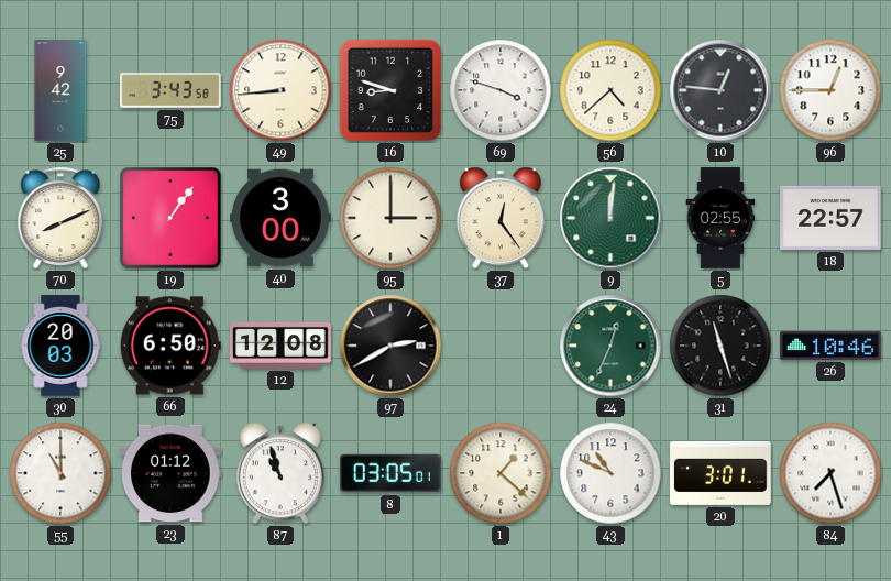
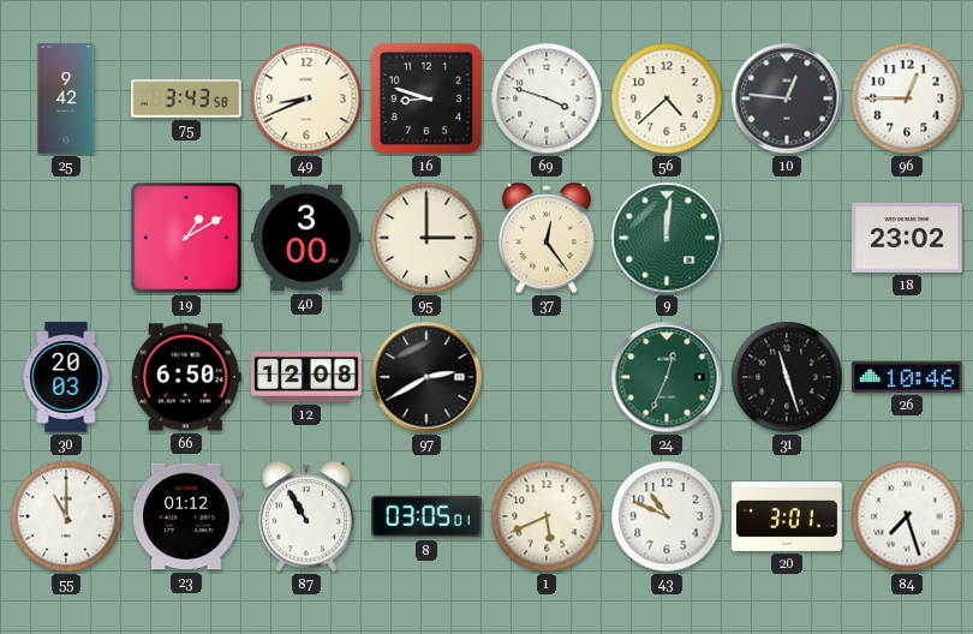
49: 8:44 -> 8:41 (306, 98)
70: 8:11 -> none (61, 218)
19: 1:06 -> 1:10 (186, 238)
5: 02:55 -> none (721, 218)
18: 22:57 -> 23:02 (907, 238)
87: 10:57 -> 10:55 (306, 516)
1: 1:22 -> 5:41 (547, 516)
